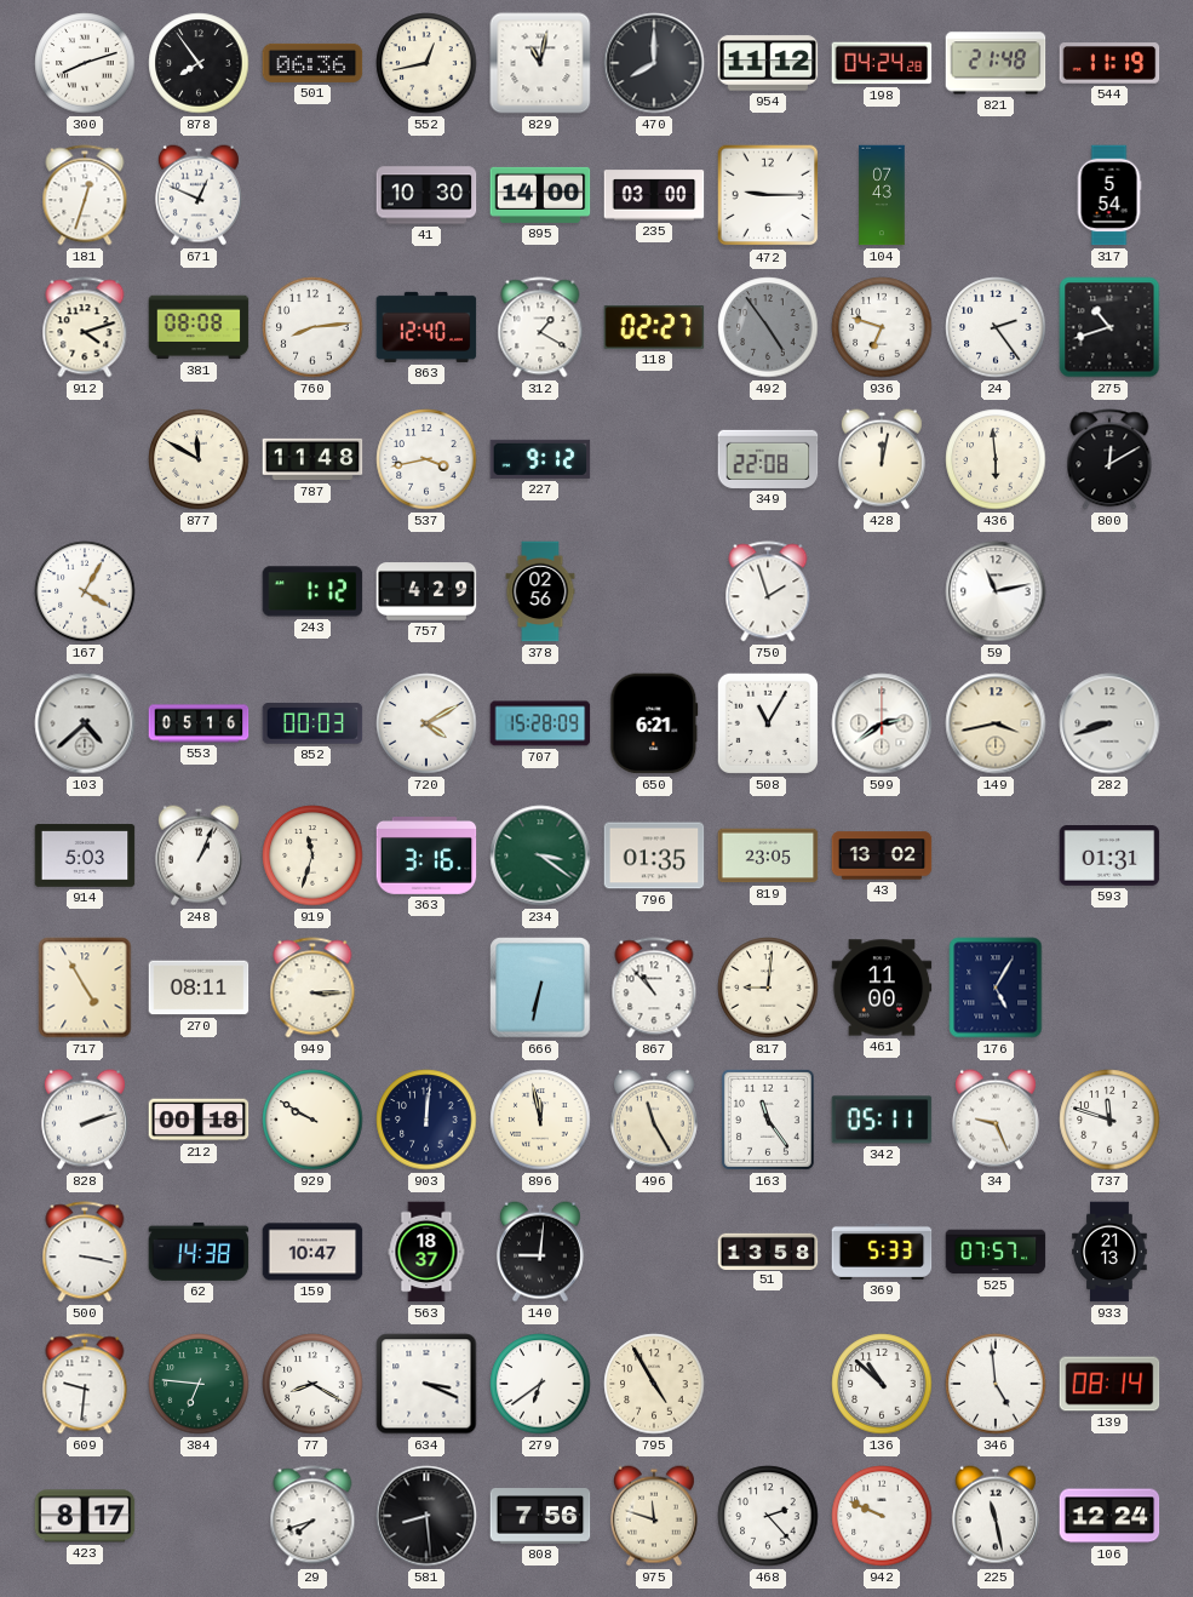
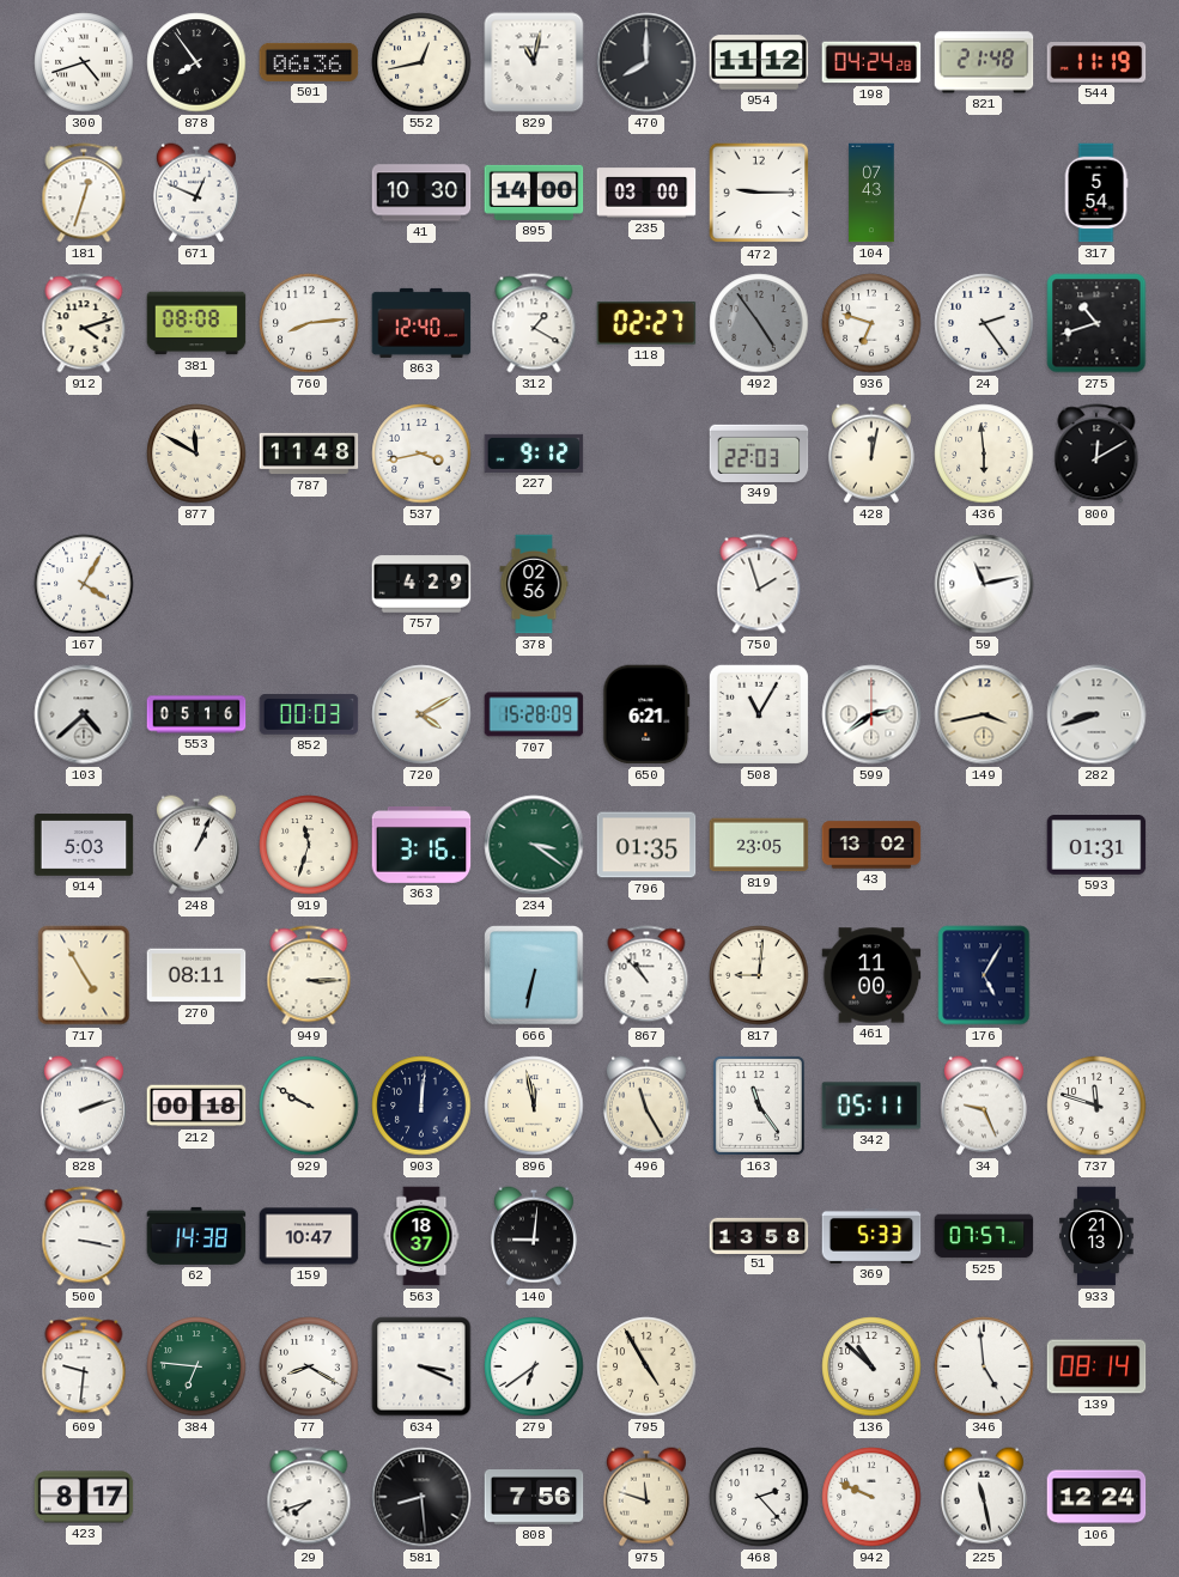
300: 8:12 -> 4:42 (84, 62)
349: 22:08 -> 22:03 (759, 453)
243: 1:12 -> none (312, 591)
